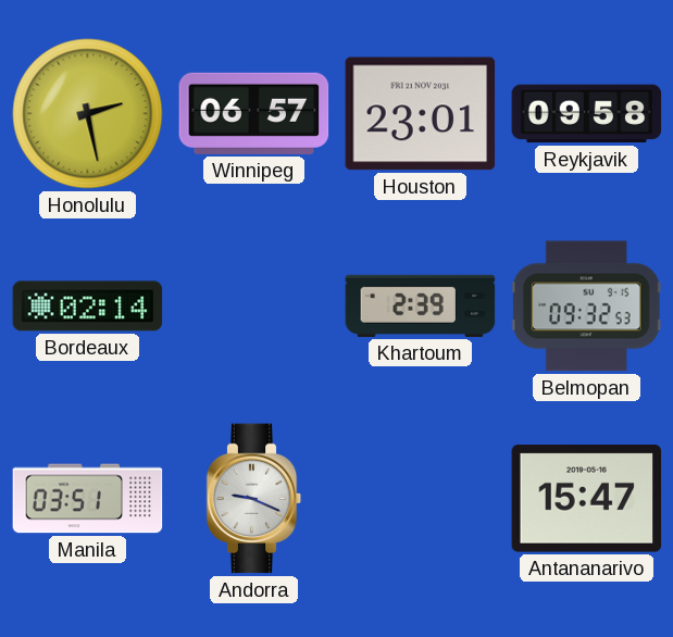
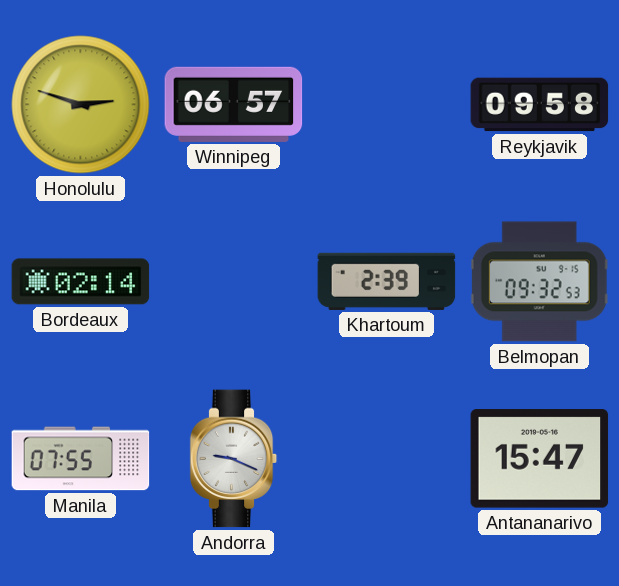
Honolulu: 2:28 -> 2:48 (81, 105)
Houston: 23:01 -> none (421, 114)
Manila: 03:51 -> 07:55 (81, 459)
